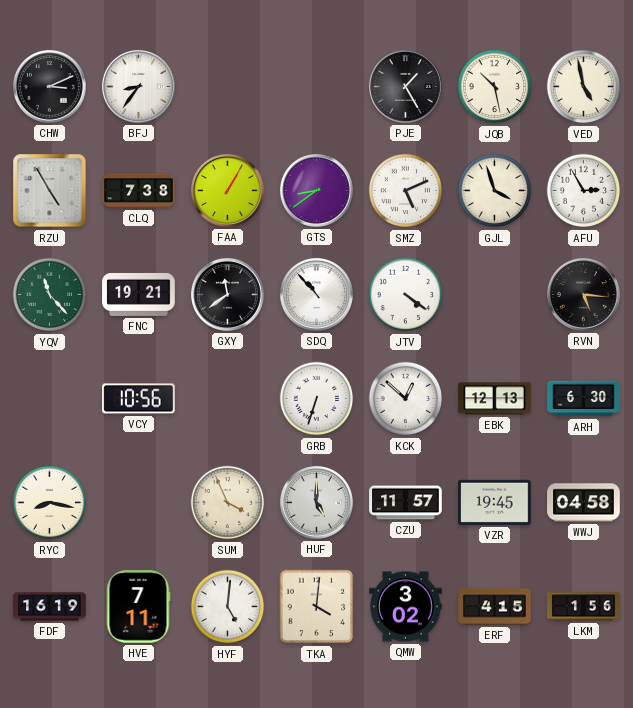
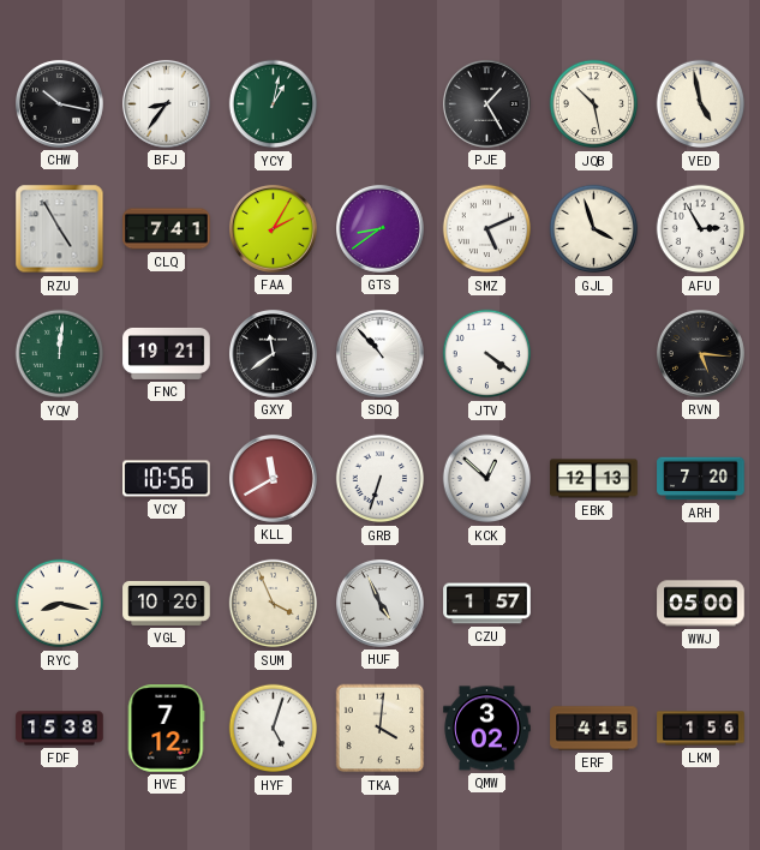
CHW: 3:11 -> 10:17 (59, 103)
YCY: none -> 1:02 (274, 104)
CLQ: 7:38 -> 7:41 (167, 229)
FAA: 1:05 -> 2:05 (273, 228)
YQV: 11:23 -> 12:01 (60, 354)
KLL: none -> 11:40 (273, 478)
ARH: 6:30 -> 7:20 (701, 479)
VGL: none -> 10:20 (167, 603)
HUF: 5:00 -> 4:56 (379, 603)
CZU: 11:57 -> 1:57 (487, 604)
VZR: 19:45 -> none (495, 502)
WWJ: 04:58 -> 05:00 (701, 604)
FDF: 16:19 -> 15:38 (60, 729)
HVE: 7:11 -> 7:12 (166, 729)
HYF: 5:01 -> 5:03 (274, 729)
